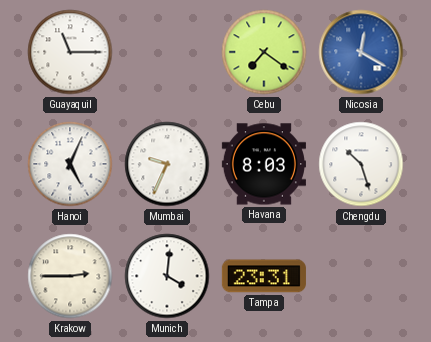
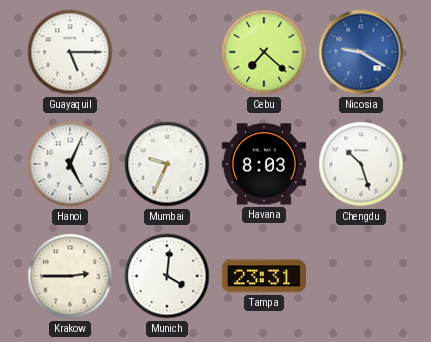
Guayaquil: 11:15 -> 5:15 (70, 52)
Cebu: 7:21 -> 7:22 (264, 52)
Nicosia: 12:20 -> 9:20 (361, 52)
